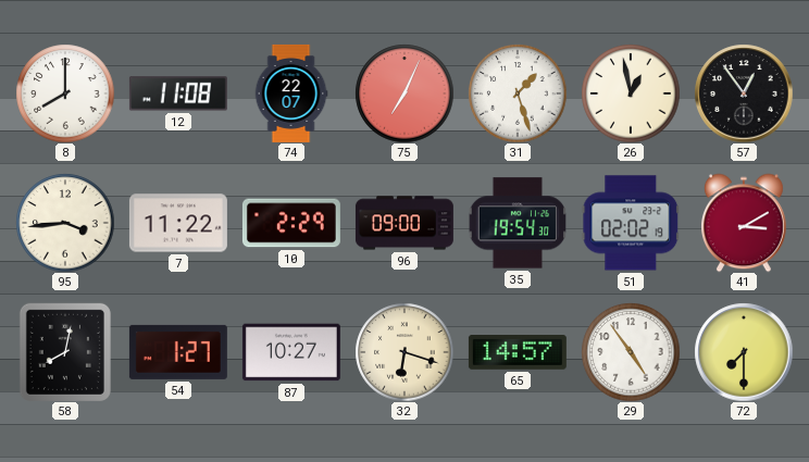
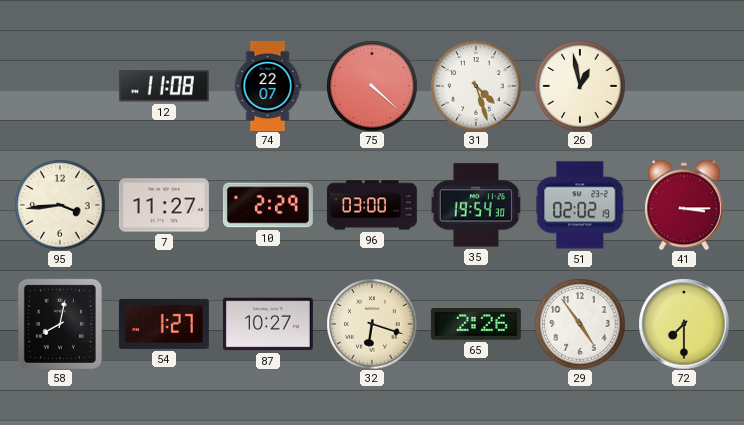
8: 8:00 -> none (65, 93)
75: 7:04 -> 4:22 (372, 86)
31: 1:27 -> 4:27 (476, 86)
57: 12:54 -> none (744, 93)
7: 11:22 -> 11:27 (164, 205)
96: 09:00 -> 03:00 (372, 205)
41: 3:10 -> 3:15 (684, 205)
65: 14:57 -> 2:26 (476, 325)
